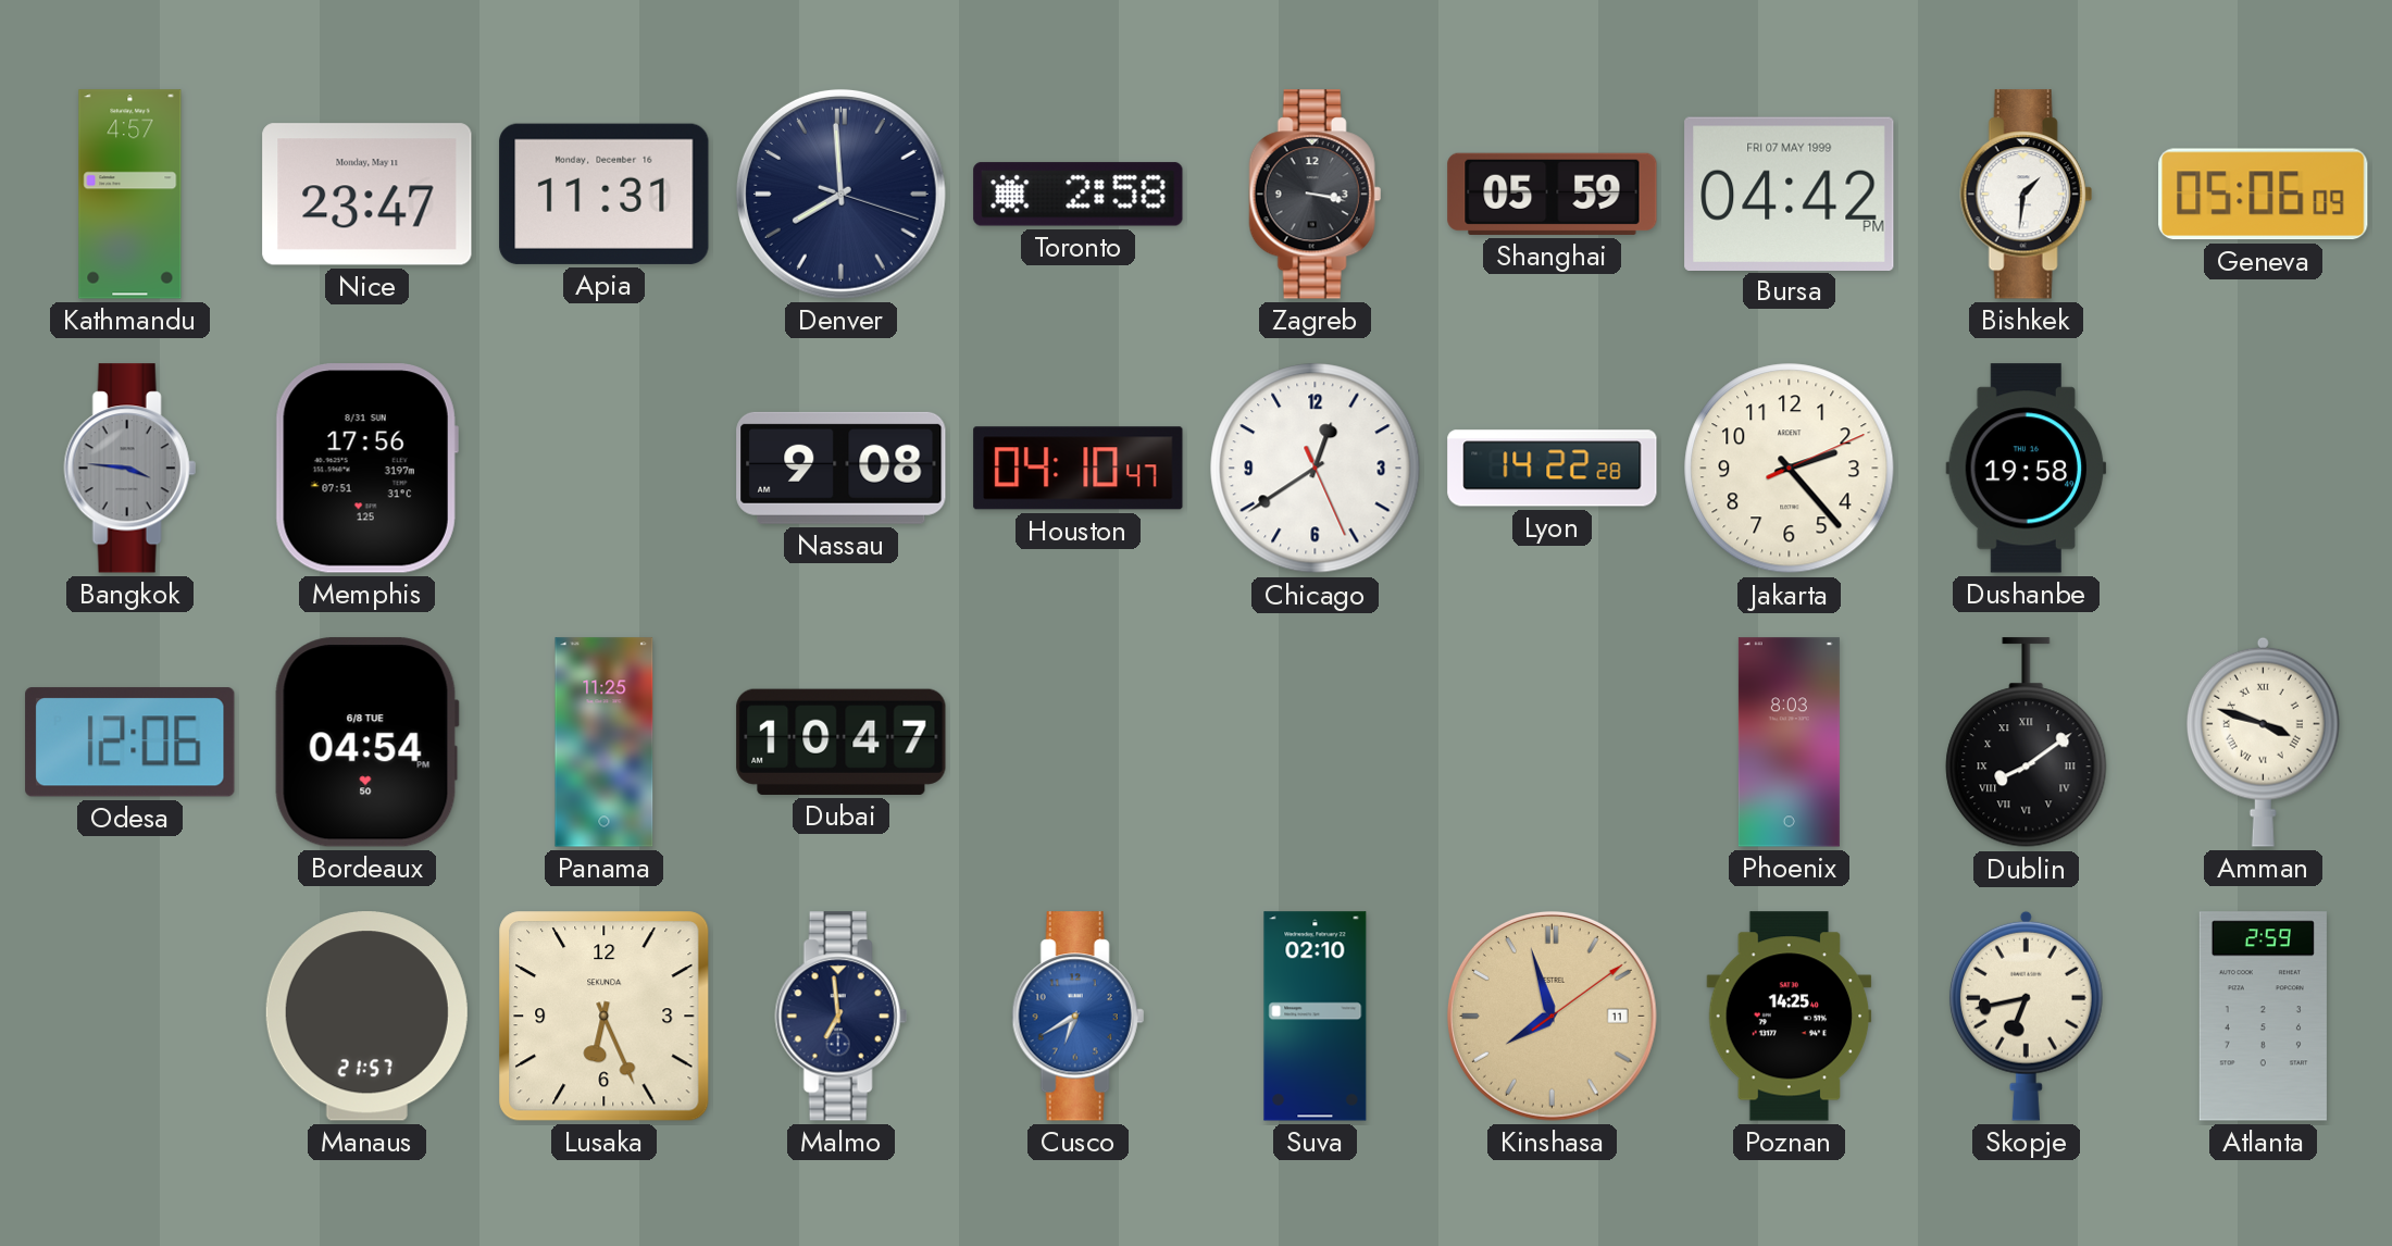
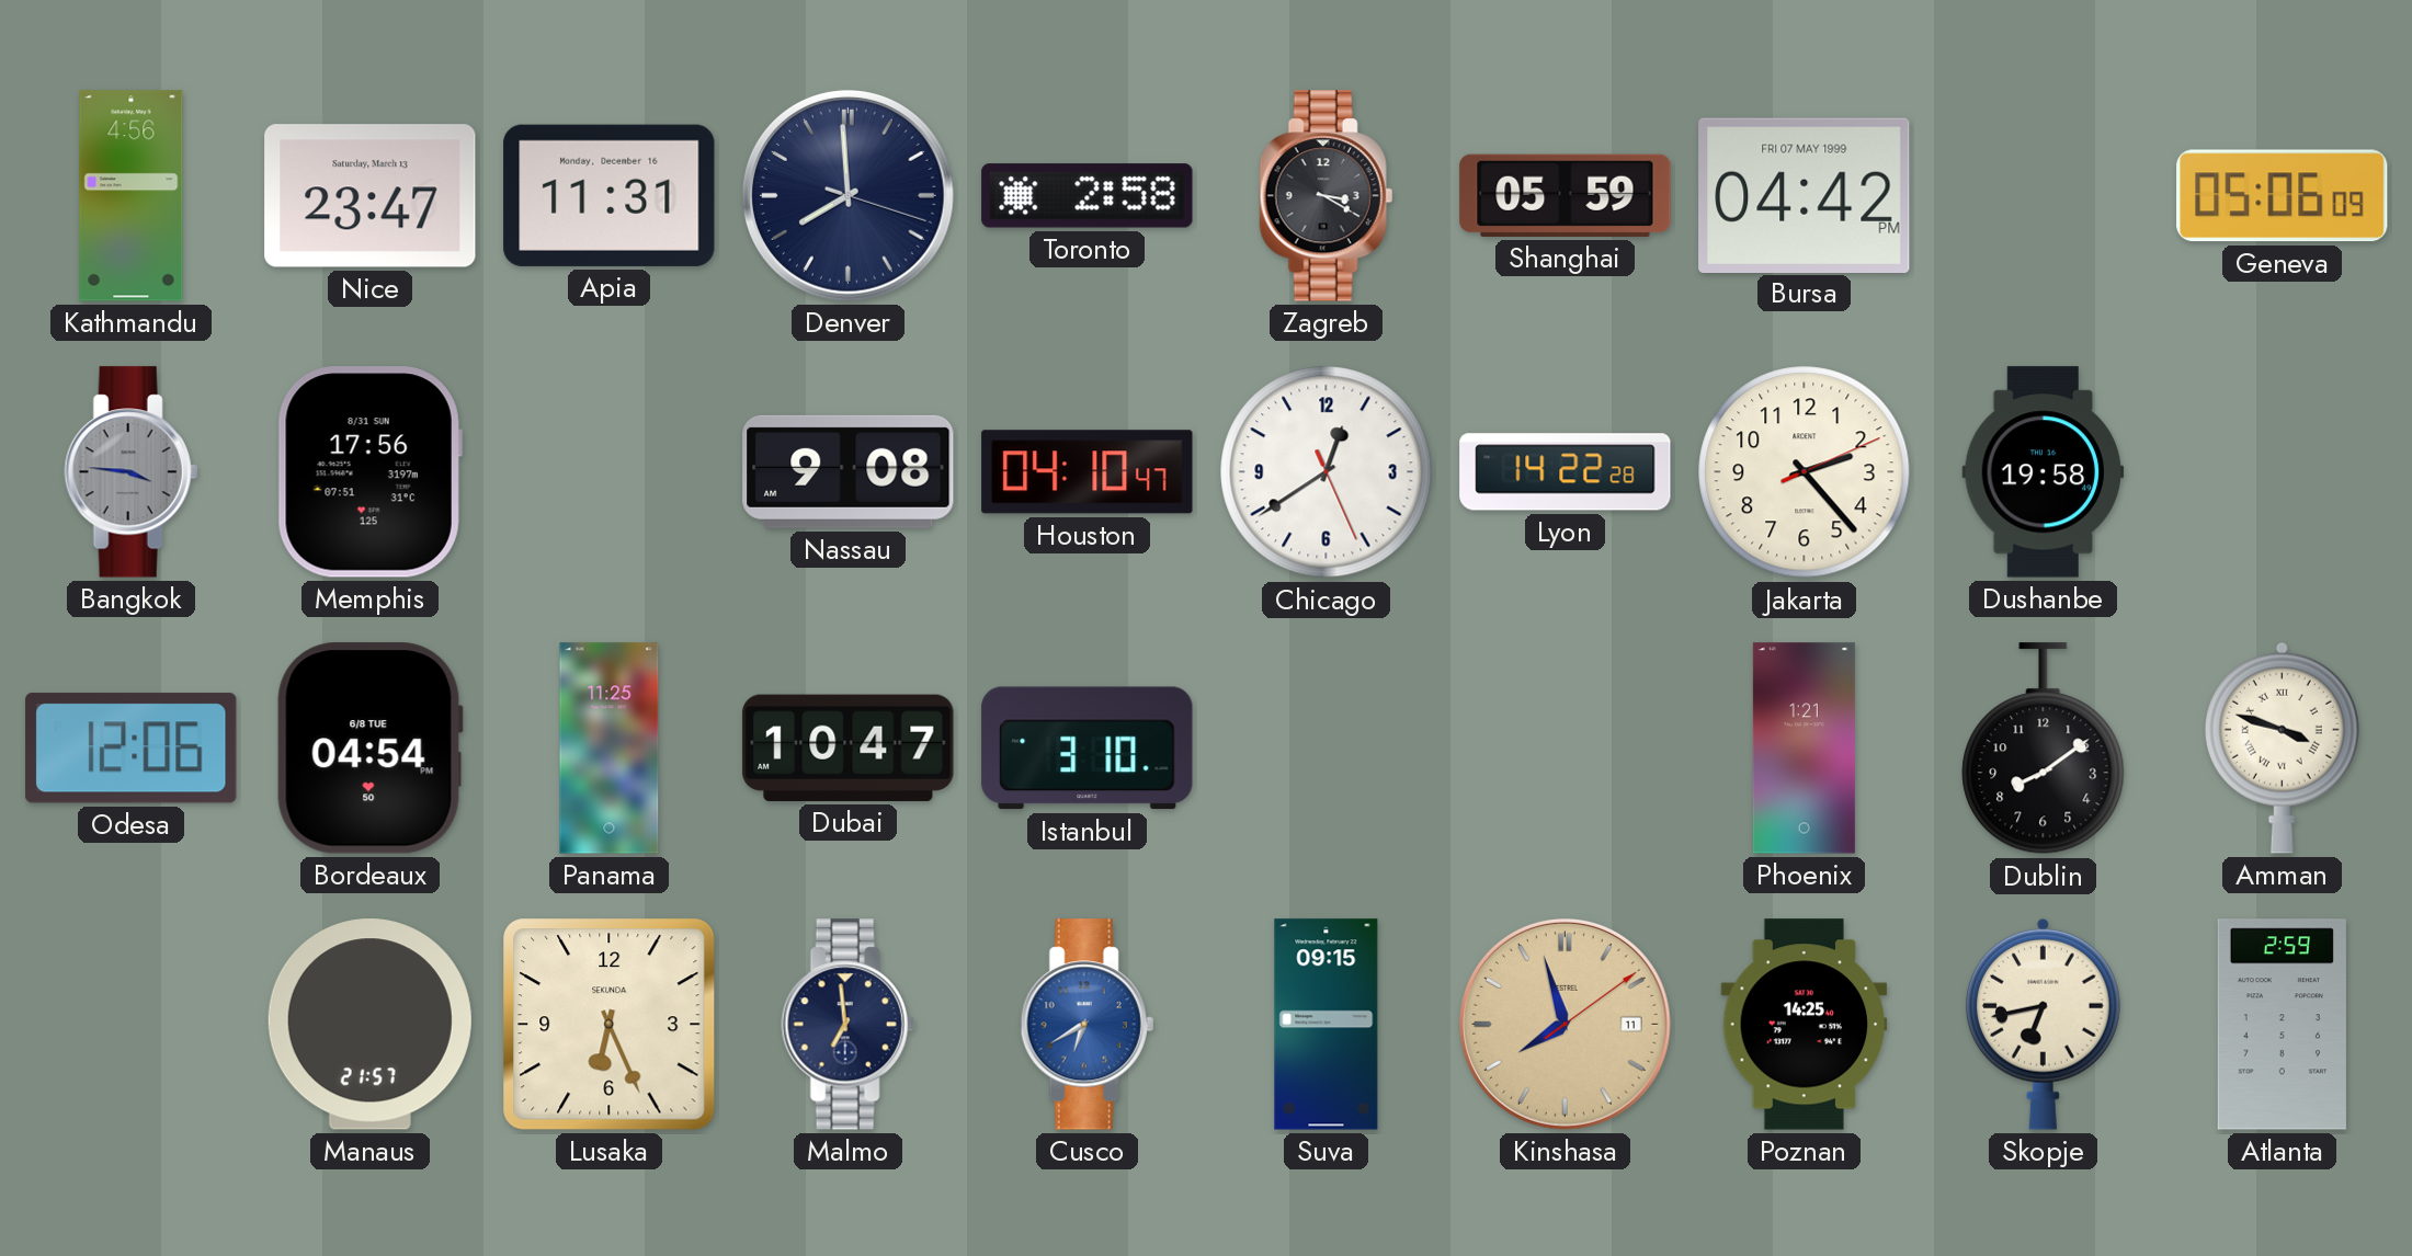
Kathmandu: 4:57 -> 4:56 (132, 196)
Nice date: Monday, May 11 -> Saturday, March 13 (371, 196)
Zagreb: 3:17 -> 3:20 (1326, 196)
Bishkek: 1:31 -> none (2026, 195)
Istanbul: none -> 3:10 (1088, 749)
Phoenix: 8:03 -> 1:21 (1804, 749)
Dublin numerals: Roman -> Arabic (2044, 749)
Suva: 02:10 -> 09:15 (1327, 1025)
